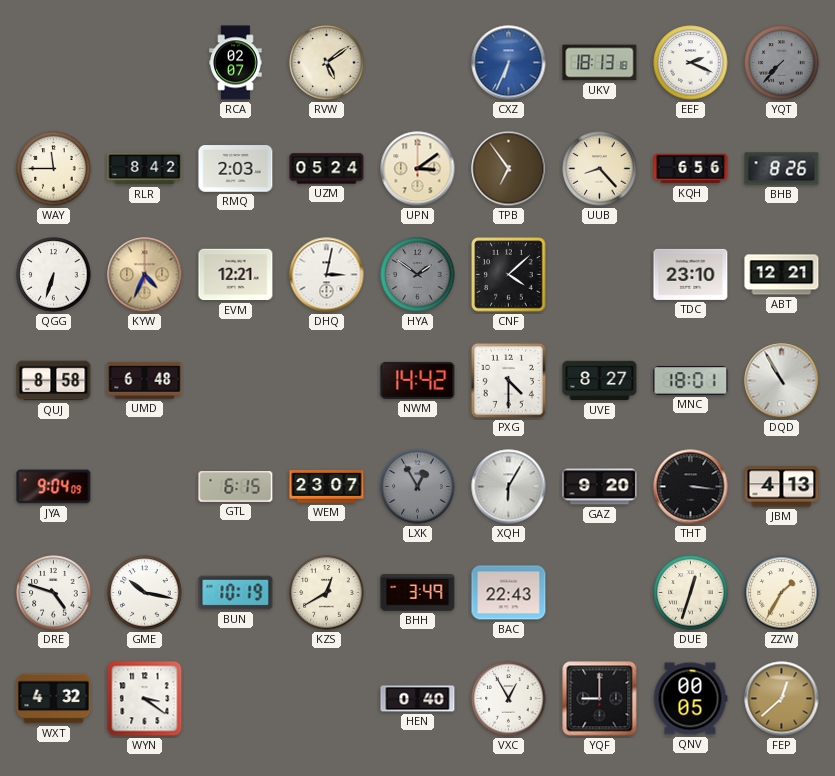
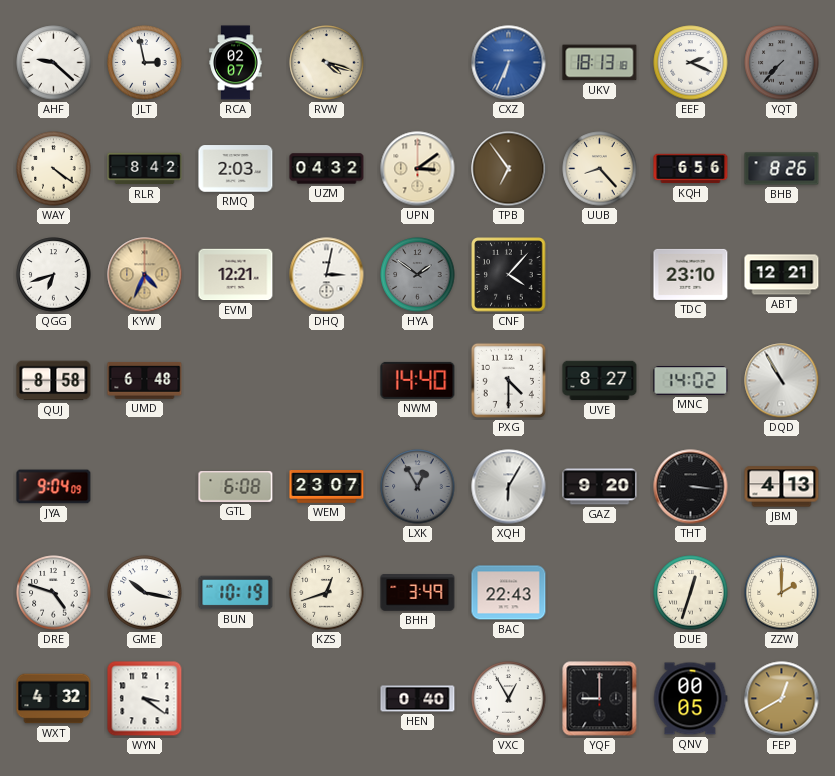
AHF: none -> 9:22 (54, 63)
JLT: none -> 2:58 (145, 63)
RVW: 5:09 -> 4:18 (327, 63)
WAY: 11:45 -> 4:21 (54, 169)
UZM: 05:24 -> 04:32 (327, 169)
QGG: 6:33 -> 6:42 (54, 275)
CNF: 4:08 -> 4:07 (509, 275)
NWM: 14:42 -> 14:40 (418, 380)
MNC: 18:01 -> 14:02 (691, 381)
GTL: 6:15 -> 6:08 (236, 487)
KZS: 12:40 -> 12:42 (327, 593)
ZZW: 1:35 -> 2:00 (782, 593)
FEP: 12:38 -> 12:40 (782, 699)
